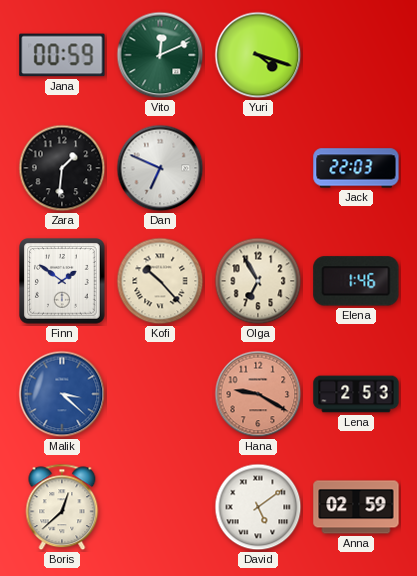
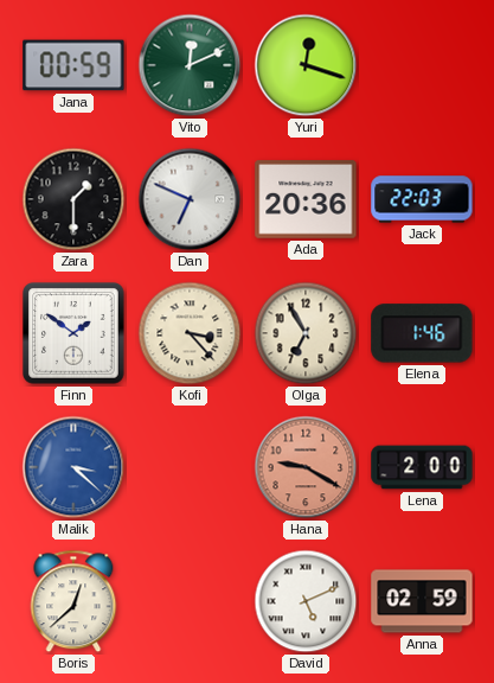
Yuri: 4:18 -> 12:18 (306, 65)
Zara: 1:31 -> 1:30 (73, 199)
Ada: none -> 20:36 (306, 199)
Kofi: 10:23 -> 3:23 (190, 333)
Lena: 2:53 -> 2:00 (422, 467)
David: 5:09 -> 5:11 (306, 601)
